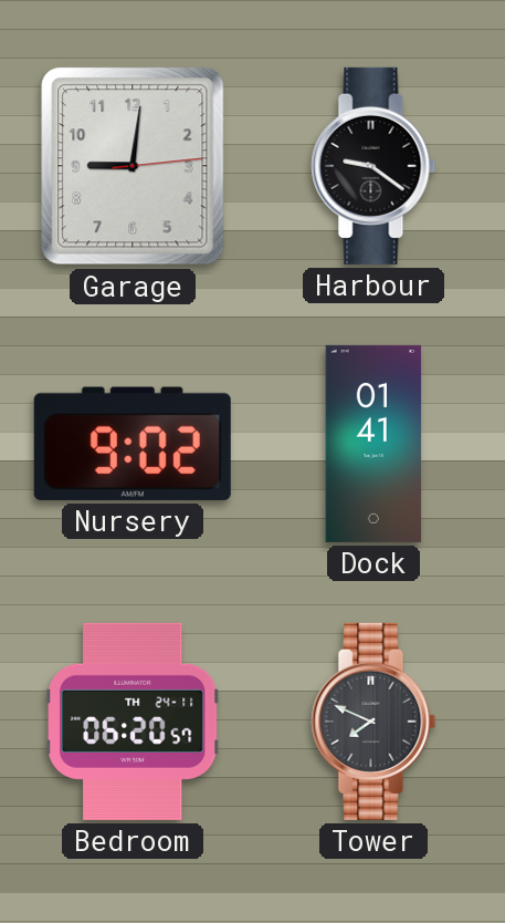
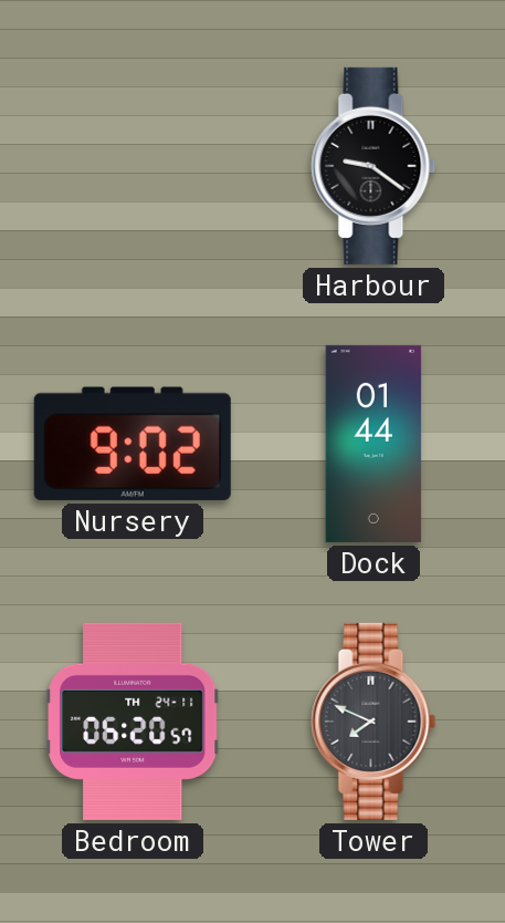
Garage: 9:01 -> none (133, 166)
Dock: 01:41 -> 01:44 (374, 444)
